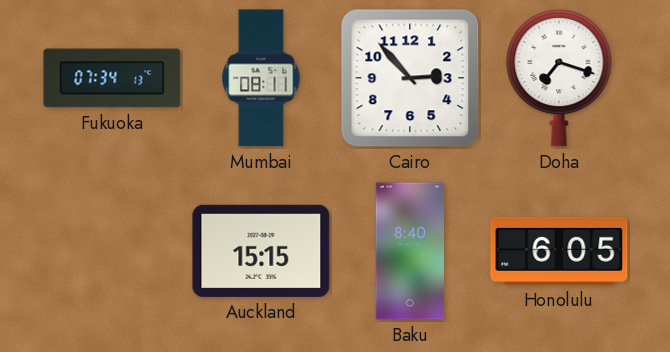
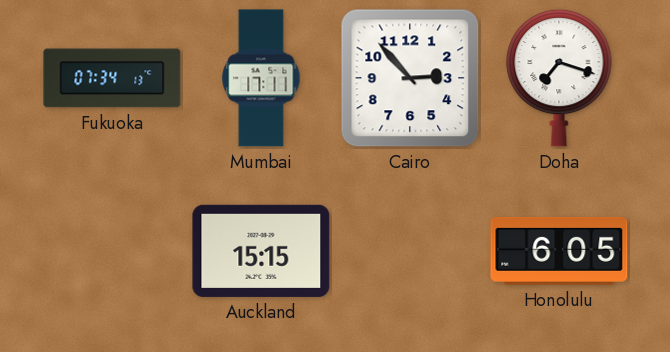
Mumbai: 08:11 -> 17:11 (261, 78)
Baku: 8:40 -> none (409, 251)
